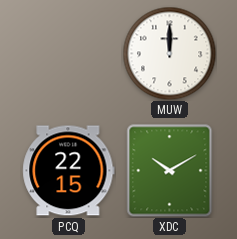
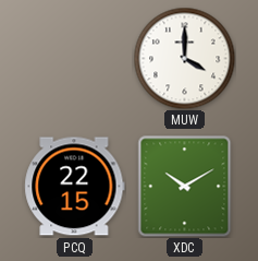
MUW: 12:00 -> 4:00 (184, 58)
